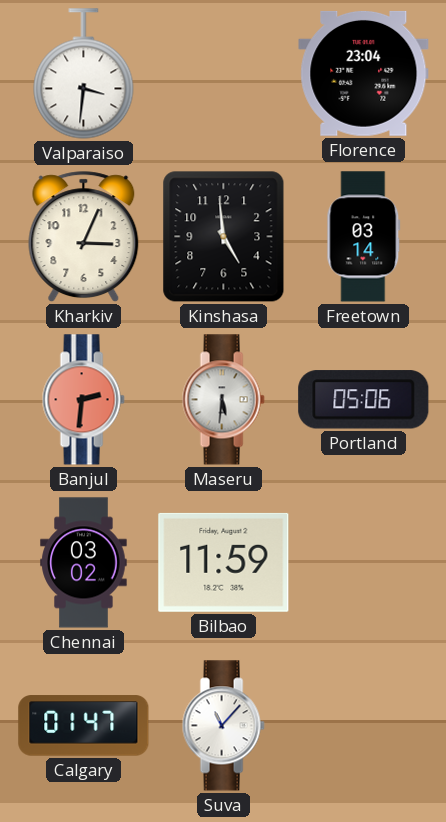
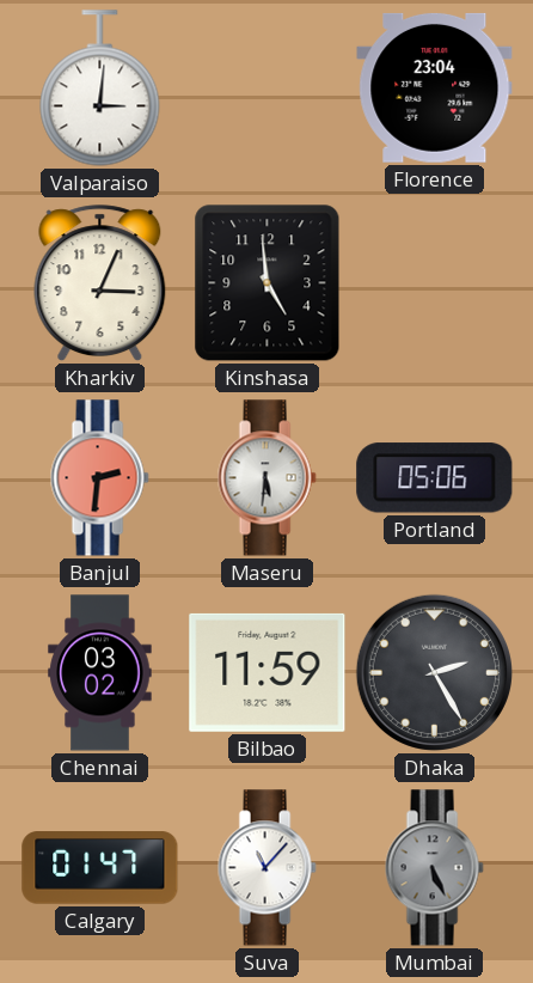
Valparaiso: 3:31 -> 3:01 (100, 88)
Freetown: 03:14 -> none (364, 237)
Dhaka: none -> 2:25 (434, 672)
Mumbai: none -> 5:26 (434, 868)
